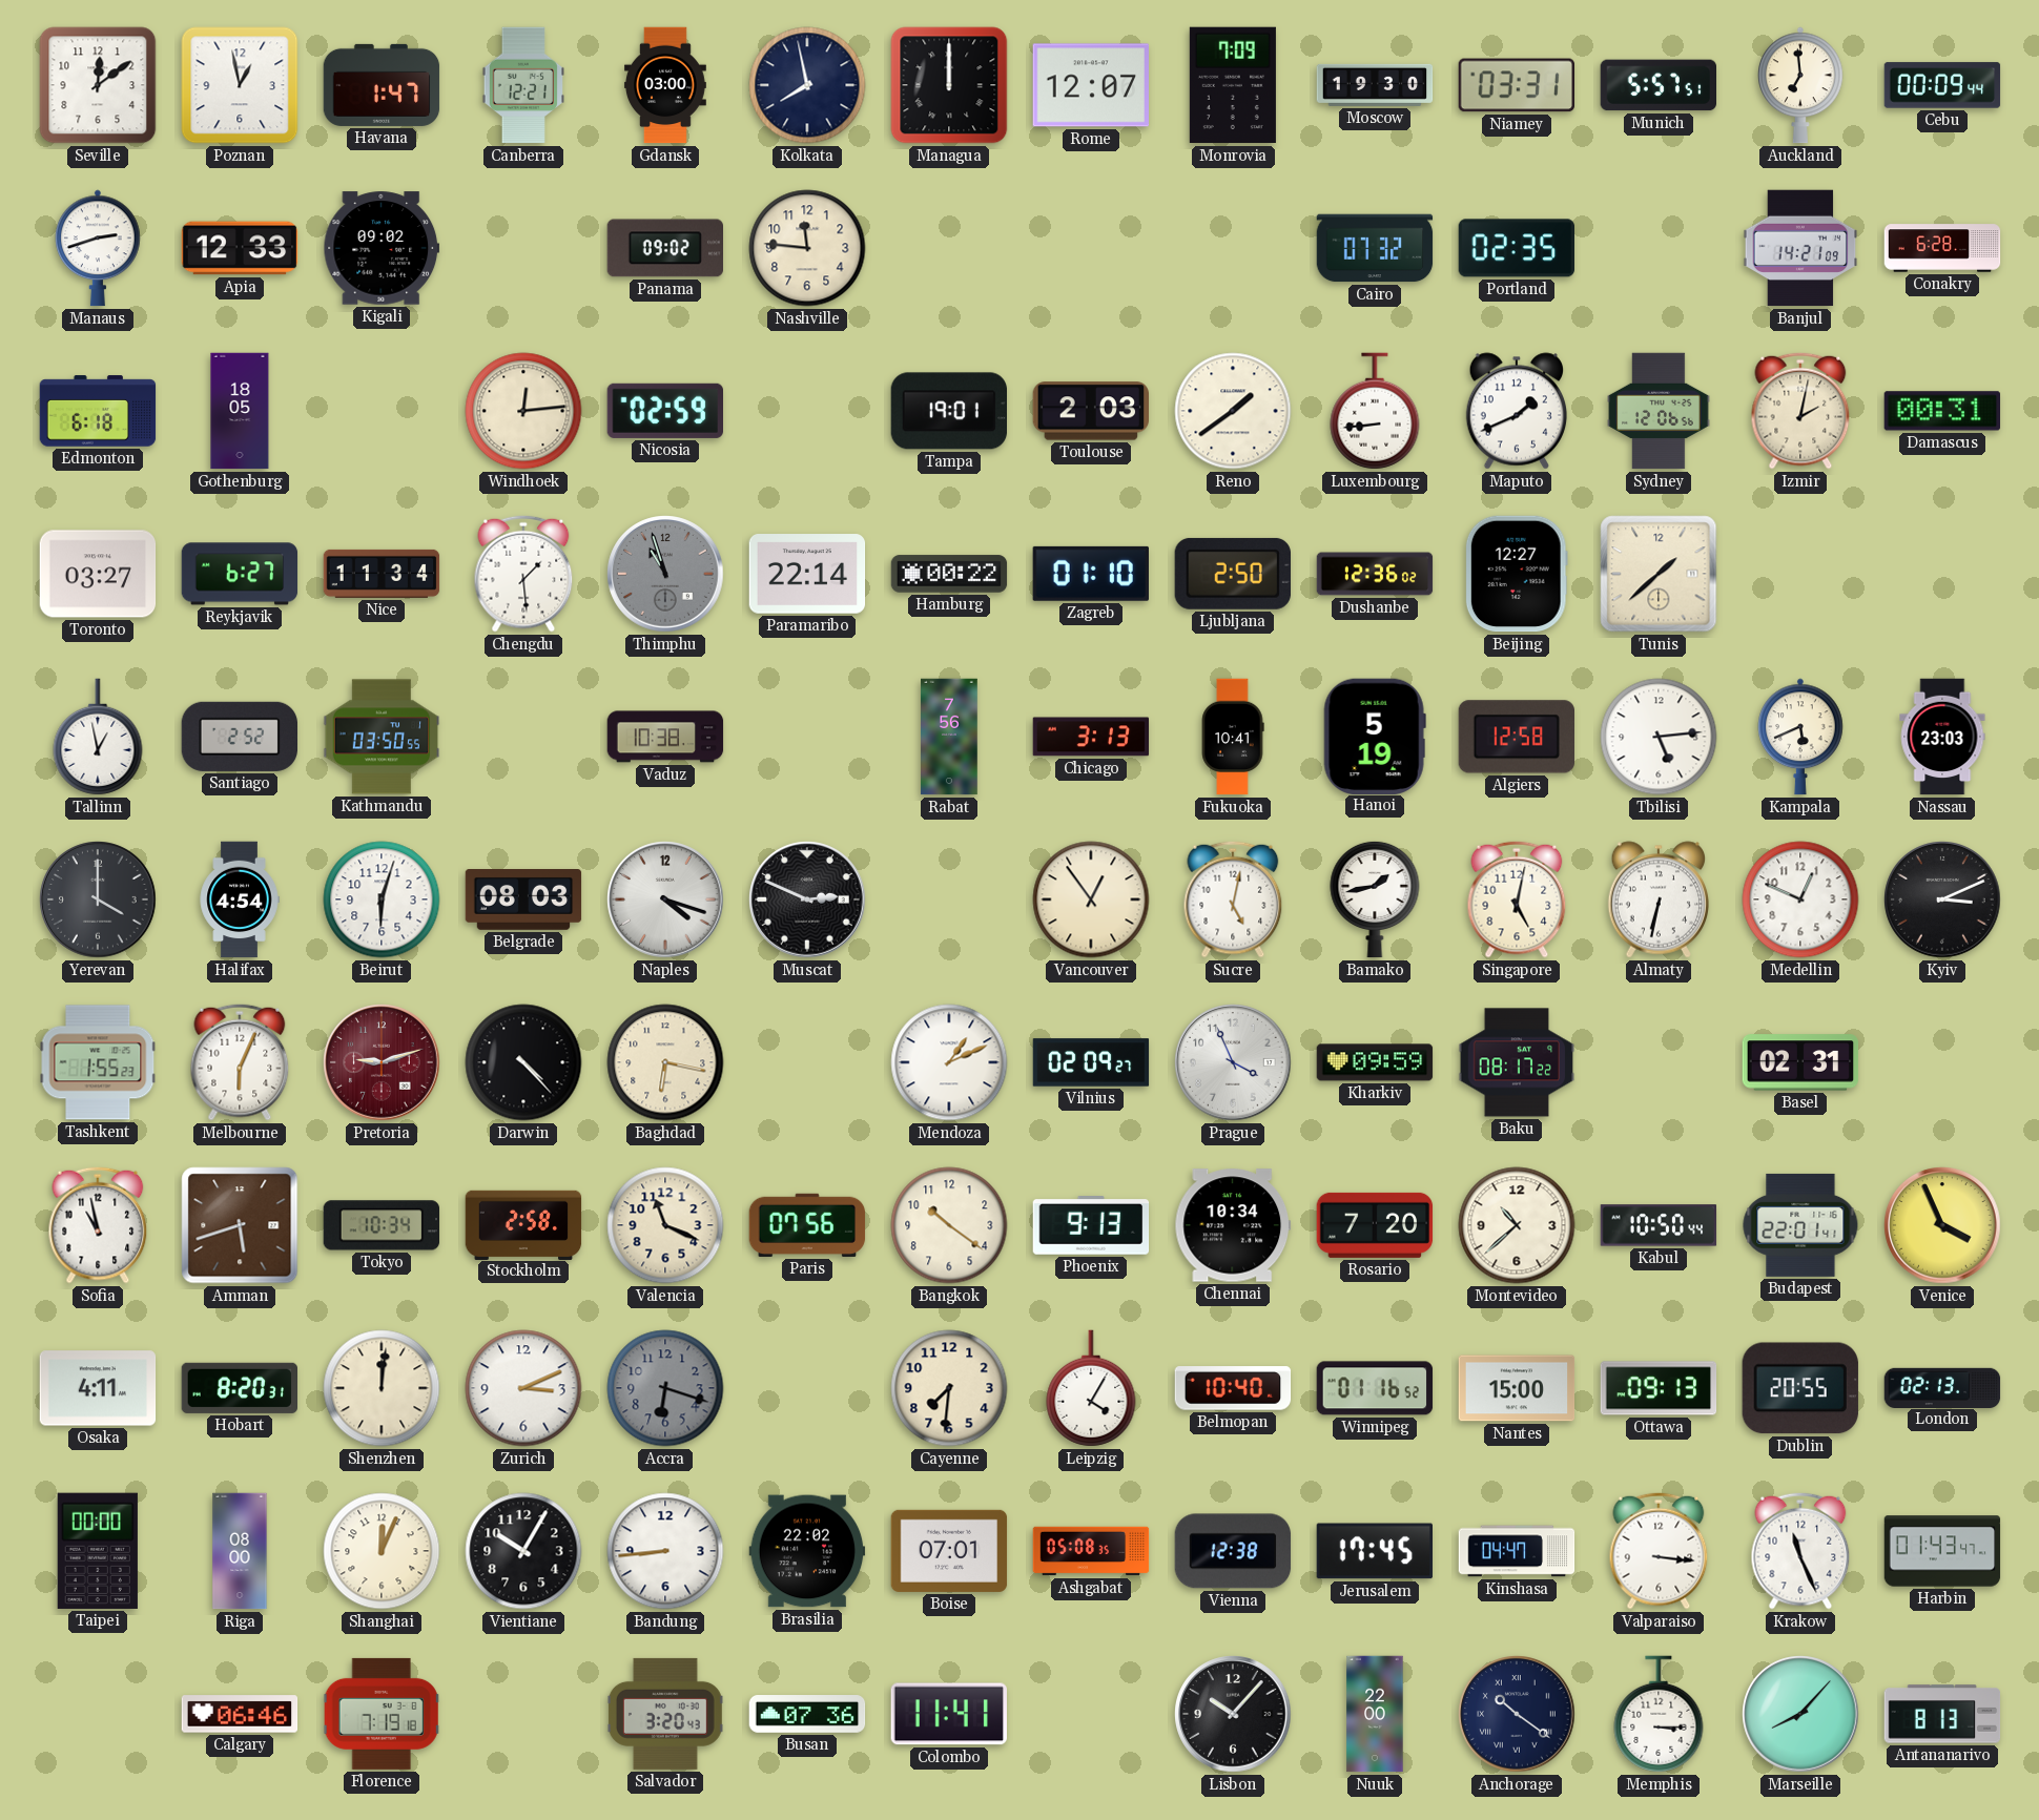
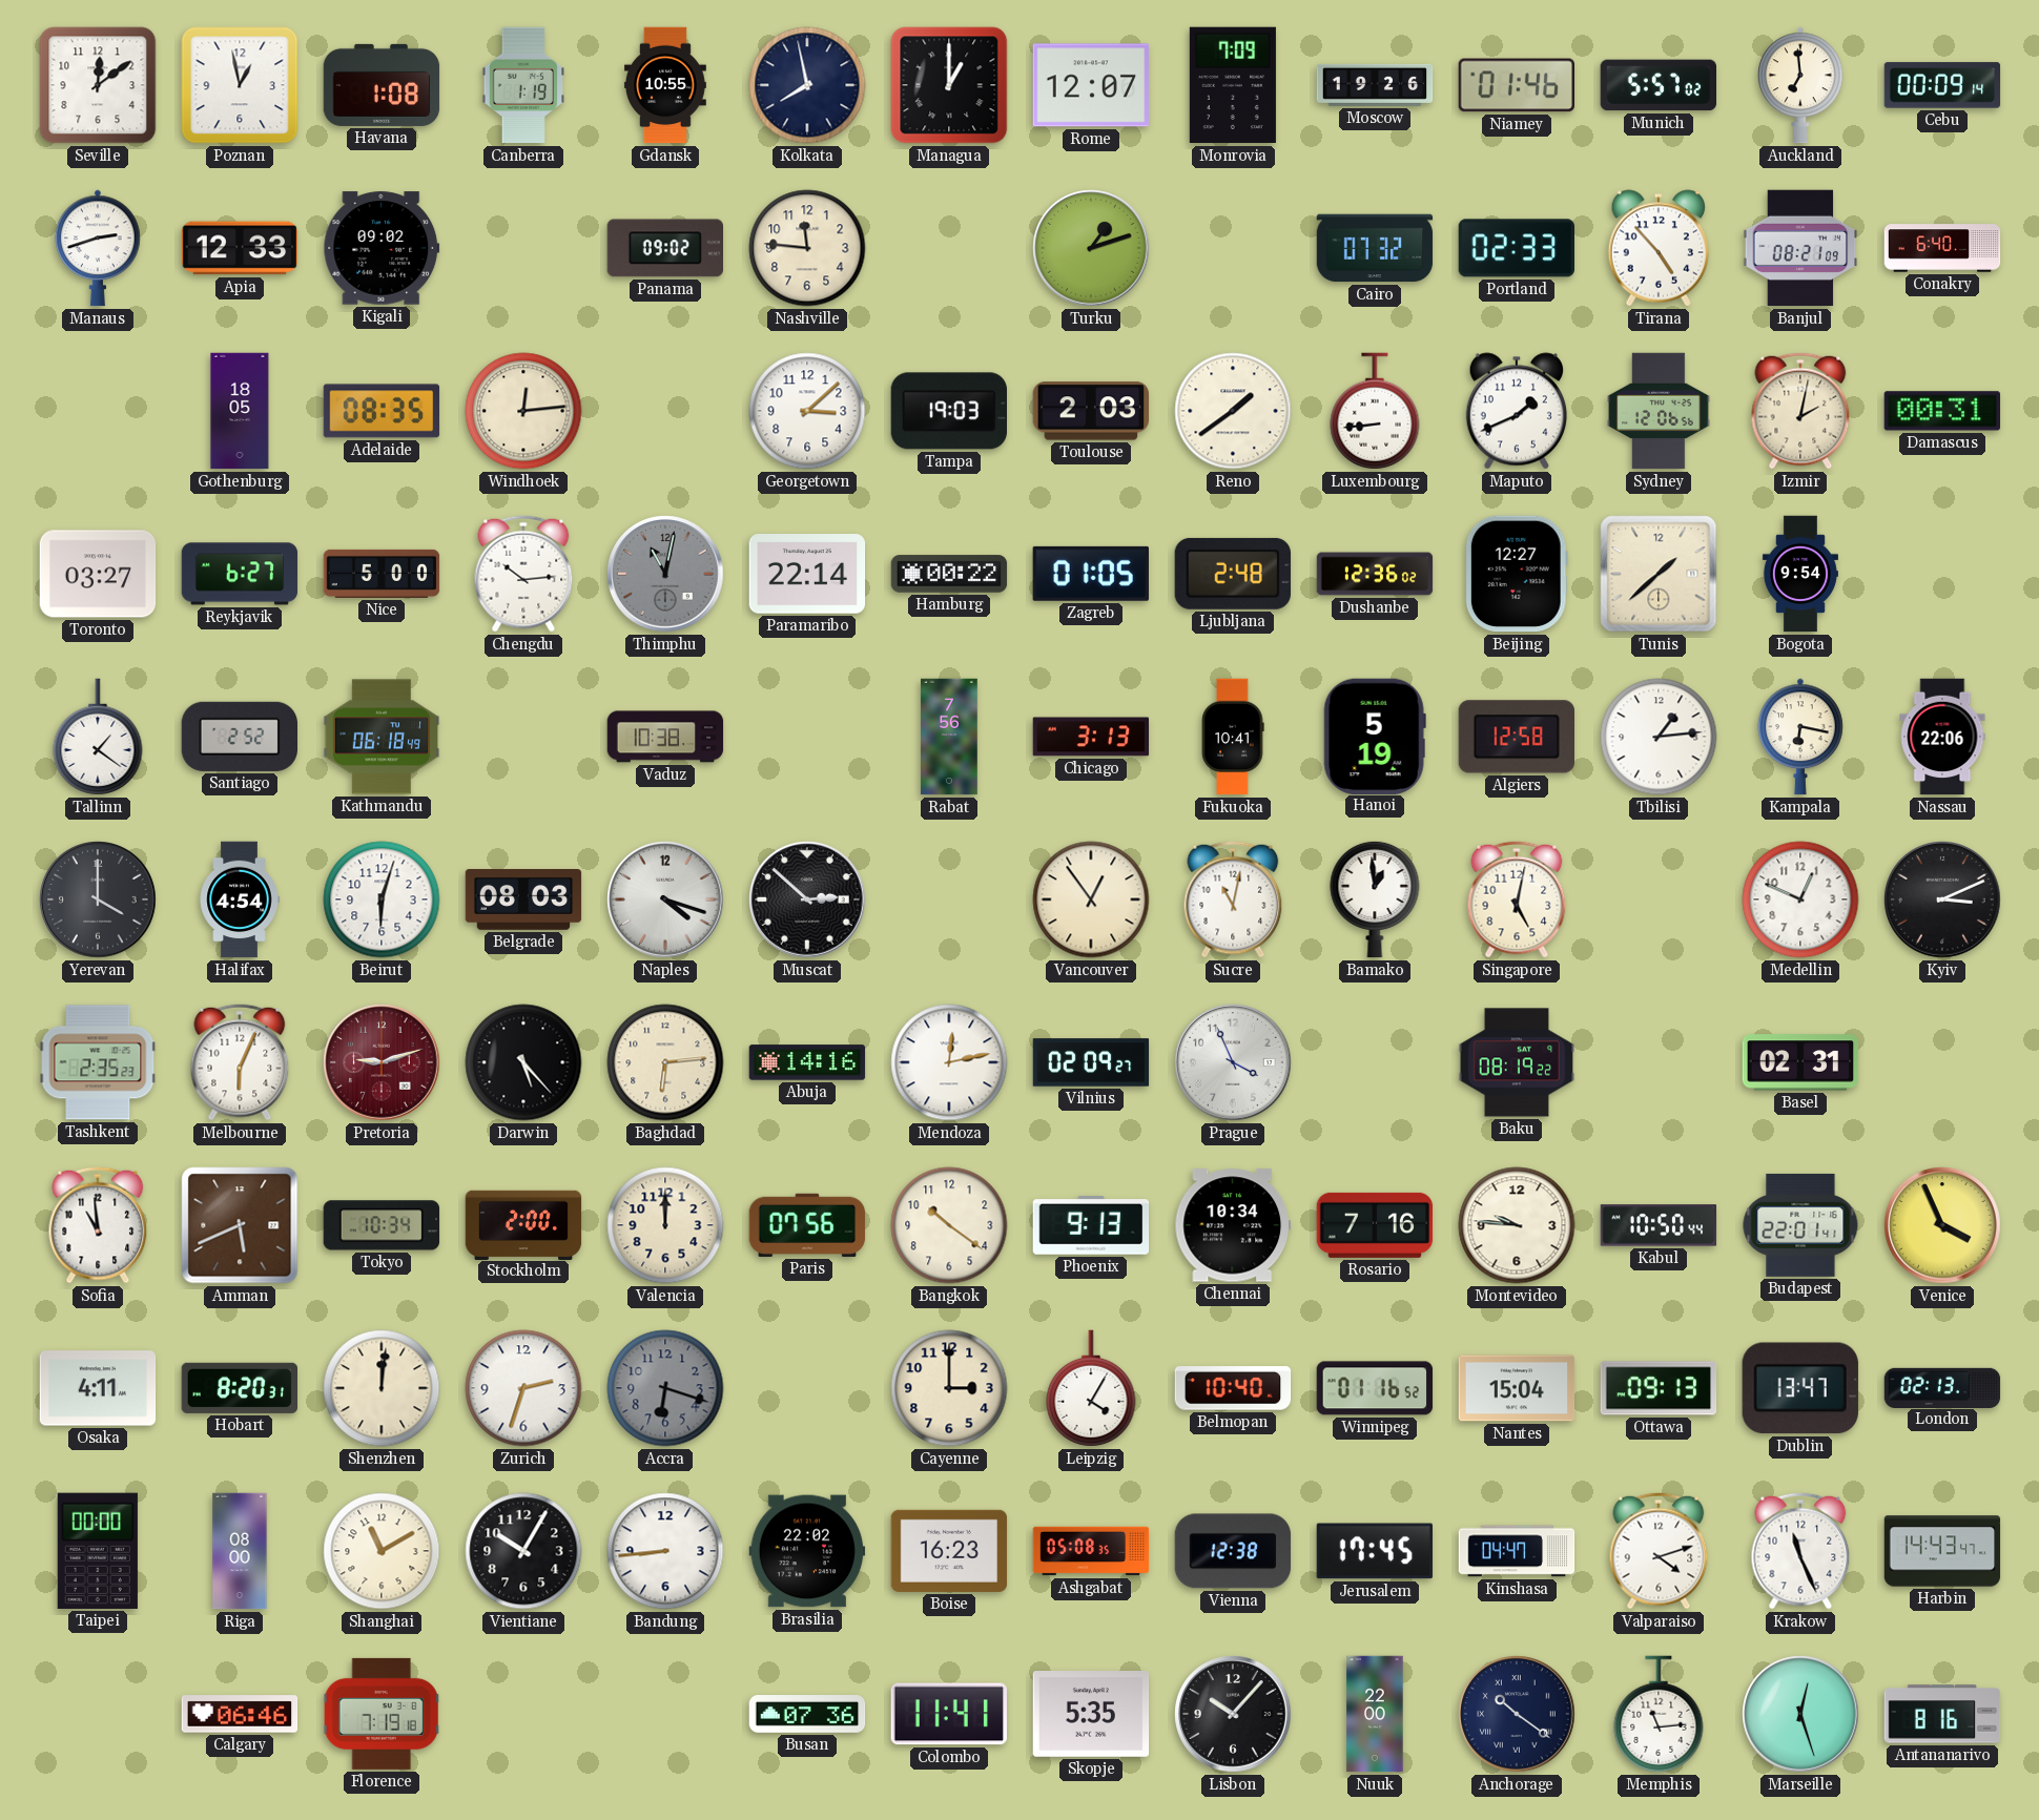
Havana: 1:47 -> 1:08 (382, 85)
Canberra: 12:21 -> 1:19 (523, 85)
Gdansk: 03:00 -> 10:55 (665, 85)
Managua: 12:00 -> 1:00 (949, 85)
Moscow: 19:30 -> 19:26 (1375, 85)
Niamey: 03:31 -> 01:46 (1516, 85)
Munich: 5:57:51 -> 5:57:02 (1659, 85)
Cebu: 00:09:44 -> 00:09:14 (1942, 85)
Turku: none -> 1:12 (1091, 248)
Portland: 02:35 -> 02:33 (1516, 248)
Tirana: none -> 4:53 (1659, 248)
Banjul: 14:21 -> 08:21 (1800, 248)
Conakry: 6:28 -> 6:40 (1942, 248)
Edmonton: 6:18 -> none (98, 411)
Adelaide: none -> 08:35 (382, 411)
Nicosia: 02:59 -> none (664, 411)
Georgetown: none -> 3:08 (807, 411)
Tampa: 19:01 -> 19:03 (948, 411)
Nice: 11:34 -> 5:00 (382, 574)
Chengdu: 1:29 -> 10:14 (523, 574)
Thimphu: 10:57 -> 11:02 (665, 574)
Zagreb: 01:10 -> 01:05 (1091, 574)
Ljubljana: 2:50 -> 2:48 (1232, 574)
Bogota: none -> 9:54 (1800, 574)
Tallinn: 12:58 -> 1:21 (98, 737)
Kathmandu: 03:50 -> 06:18 (382, 737)
Tbilisi: 5:14 -> 1:14 (1659, 737)
Kampala: 5:41 -> 6:17 (1800, 737)
Nassau: 23:03 -> 22:06 (1942, 737)
Muscat: 2:49 -> 2:52 (807, 899)
Sucre: 5:02 -> 11:02 (1233, 899)
Bamako: 1:43 -> 12:59 (1375, 899)
Almaty: 6:32 -> none (1659, 899)
Tashkent: 1:55 -> 2:35 (98, 1062)
Darwin: 4:23 -> 5:23 (523, 1062)
Baghdad: 6:17 -> 6:14 (665, 1062)
Abuja: none -> 14:16 (807, 1062)
Mendoza: 1:11 -> 12:13 (949, 1062)
Kharkiv: 09:59 -> none (1375, 1062)
Baku: 08:17 -> 08:19 (1517, 1062)
Sofia: 10:58 -> 10:59 (98, 1225)
Amman: 5:42 -> 5:41 (240, 1225)
Stockholm: 2:58 -> 2:00 (523, 1224)
Valencia: 11:19 -> 12:00 (665, 1225)
Rosario: 7:20 -> 7:16 (1375, 1225)
Montevideo: 10:38 -> 9:46 (1517, 1225)
Zurich: 3:11 -> 2:33 (523, 1388)
Cayenne: 7:31 -> 3:00 (949, 1388)
Nantes: 15:00 -> 15:04 (1517, 1388)
Dublin: 20:55 -> 13:47 (1800, 1388)
Shanghai: 12:04 -> 11:10 (382, 1551)
Boise: 07:01 -> 16:23 (949, 1551)
Valparaiso: 3:16 -> 4:12 (1659, 1551)
Harbin: 01:43 -> 14:43 (1942, 1551)
Salvador: 3:20 -> none (665, 1714)
Skopje: none -> 5:35 (1091, 1715)
Memphis: 3:15 -> 11:14 (1659, 1714)
Marseille: 8:07 -> 12:27 (1800, 1714)
Antananarivo: 8:13 -> 8:16 (1942, 1714)
